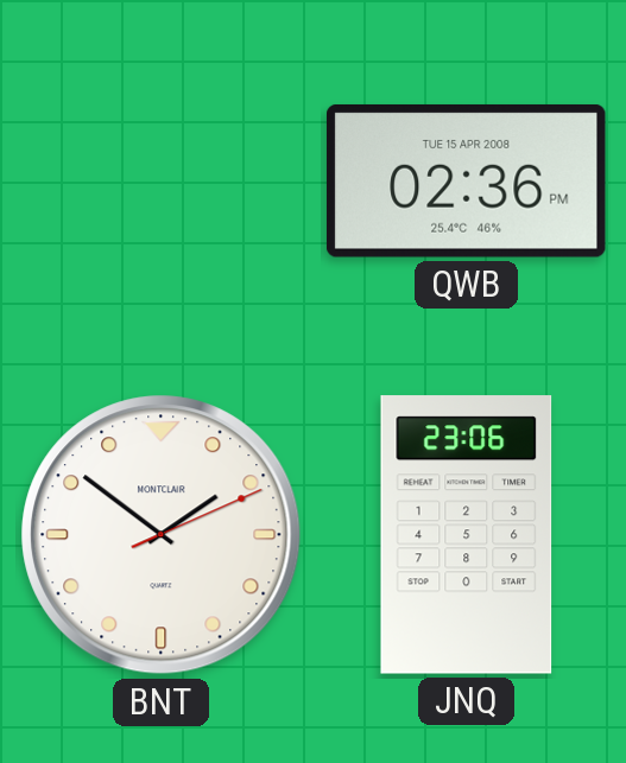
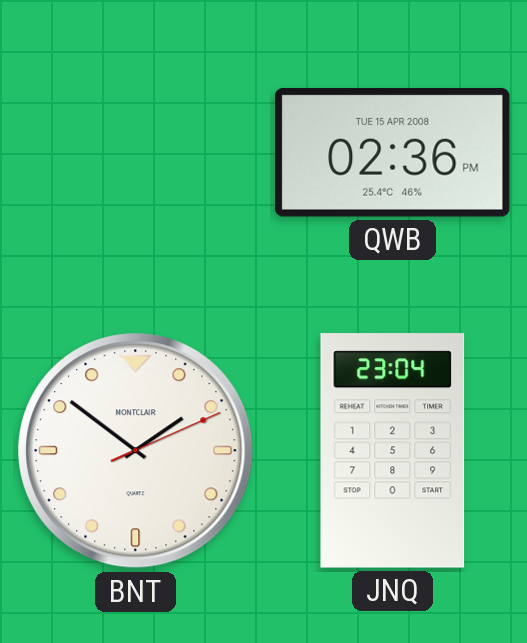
JNQ: 23:06 -> 23:04 (393, 451)
